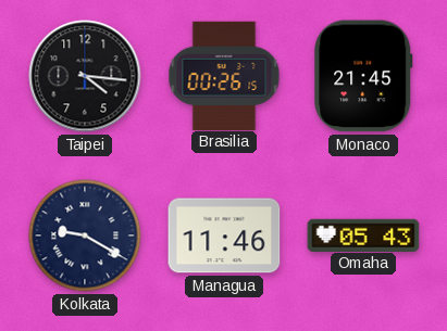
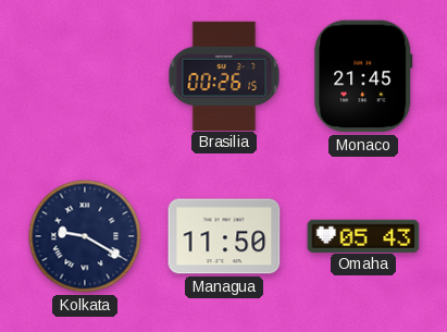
Taipei: 4:16 -> none (85, 76)
Managua: 11:46 -> 11:50 (224, 236)
